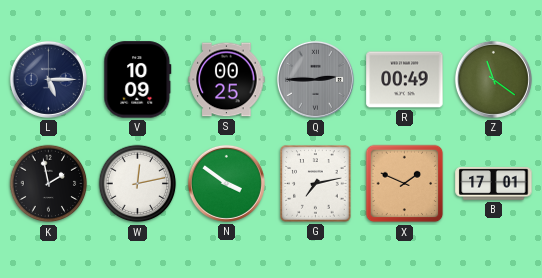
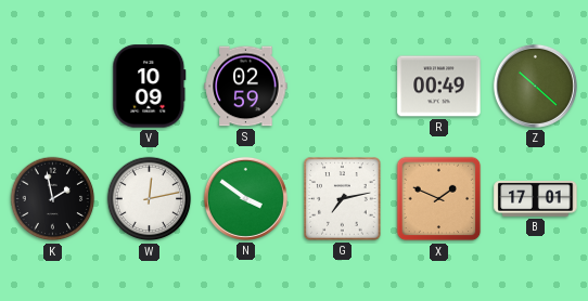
L: 5:15 -> none (48, 79)
S: 00:25 -> 02:59 (246, 87)
Q: 2:45 -> none (315, 79)
Z: 11:21 -> 10:22 (535, 86)
